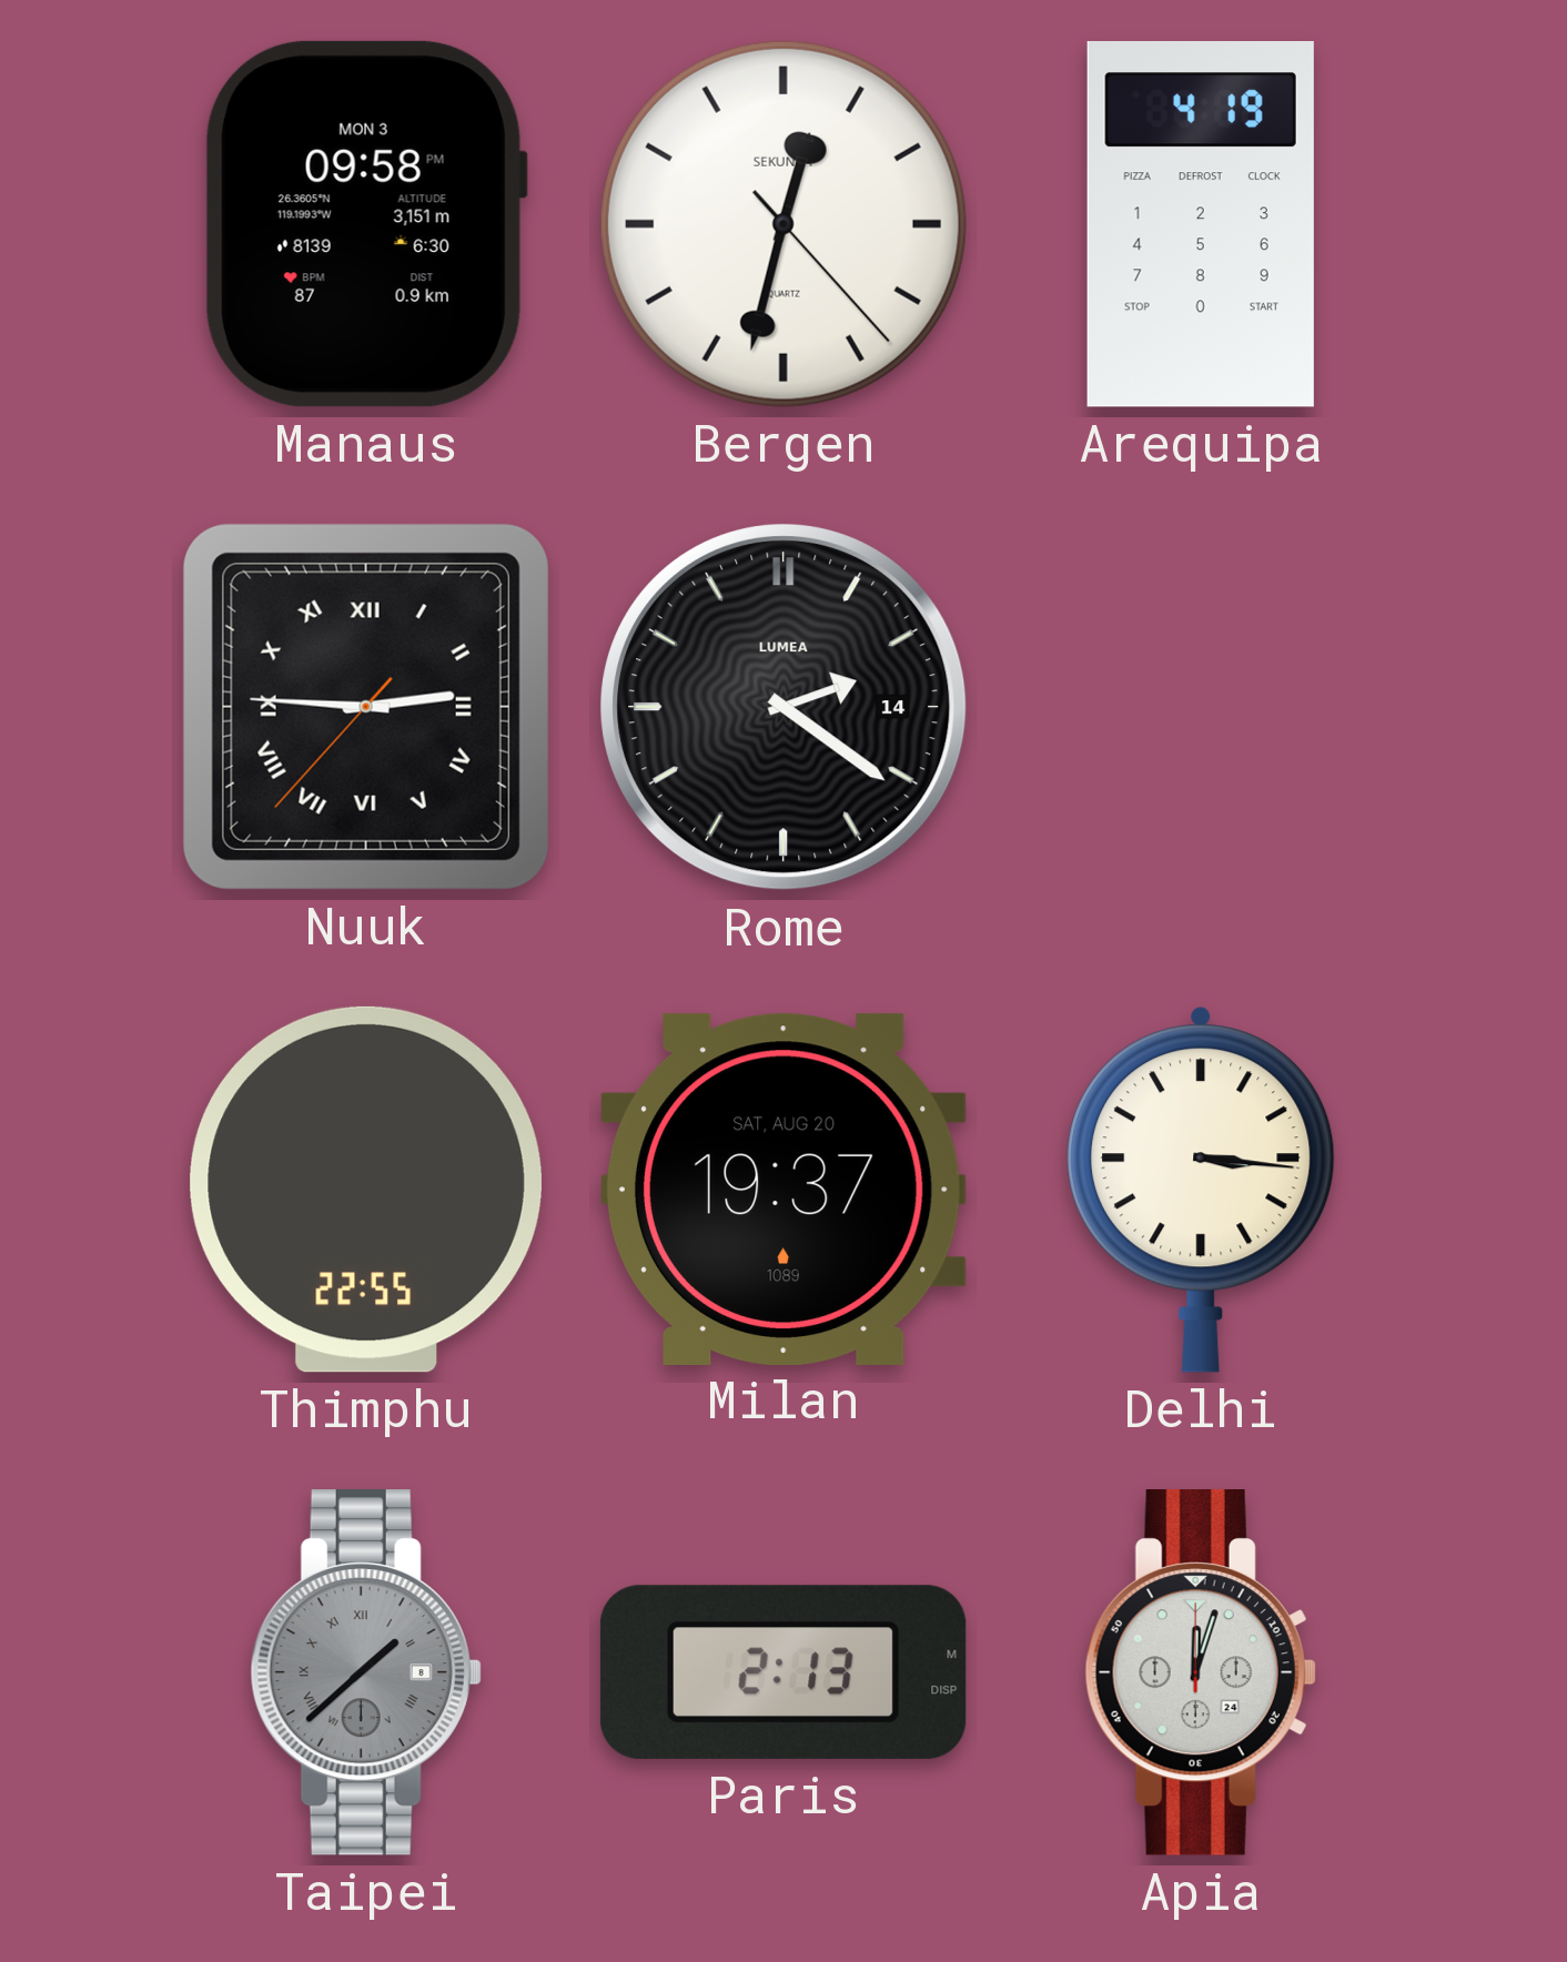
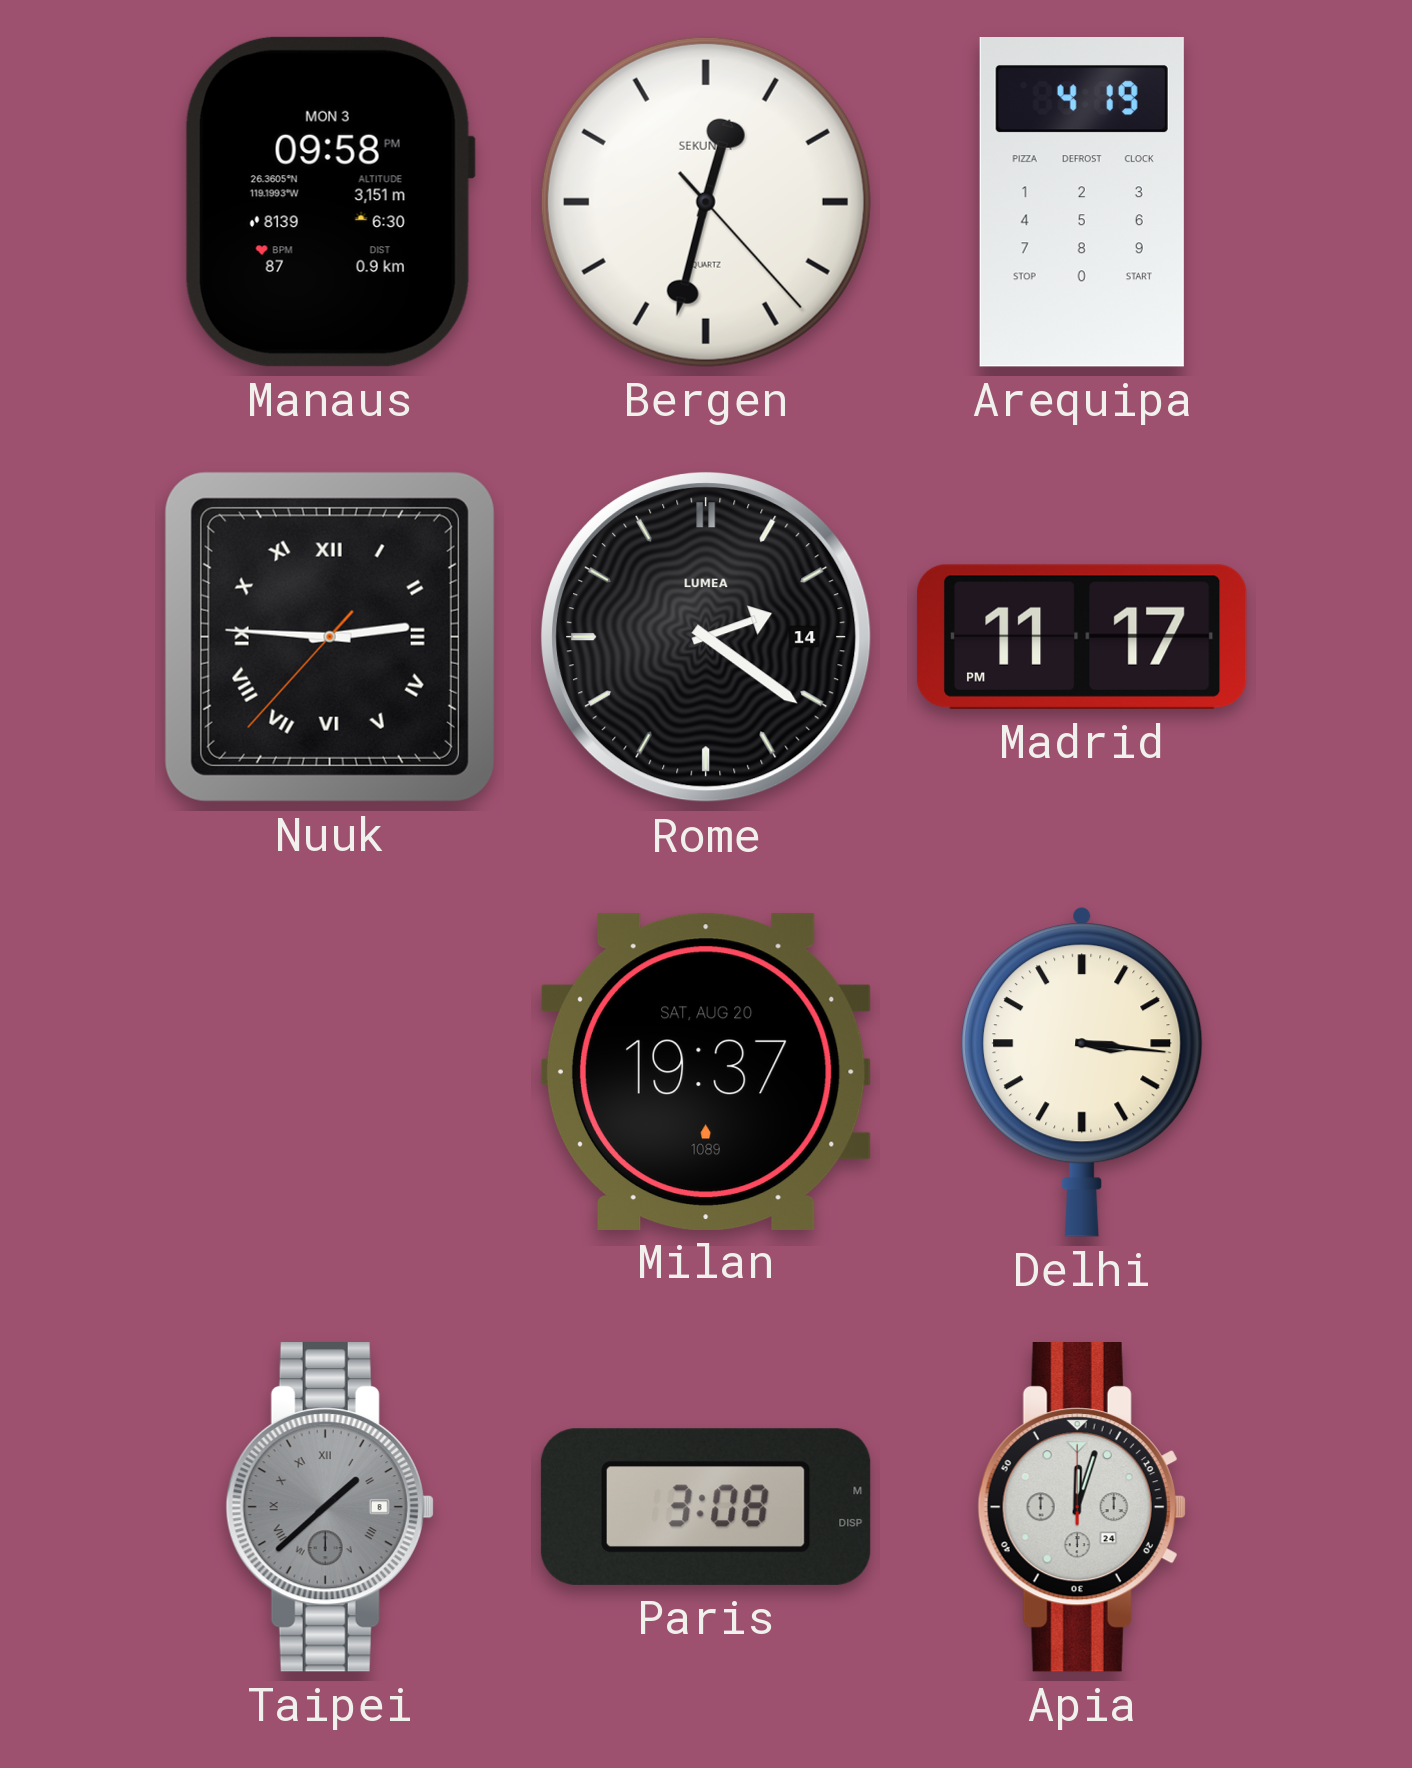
Madrid: none -> 11:17 (1082, 637)
Thimphu: 22:55 -> none (366, 1190)
Paris: 2:13 -> 3:08 (706, 1507)
